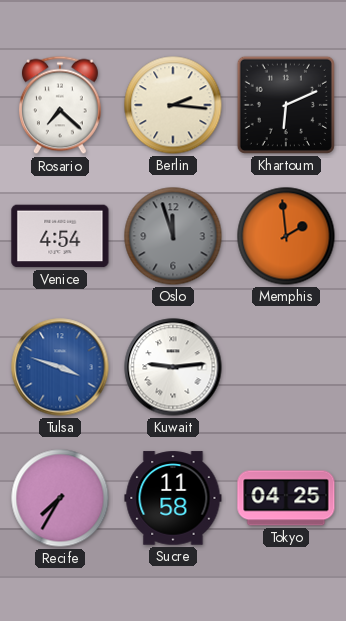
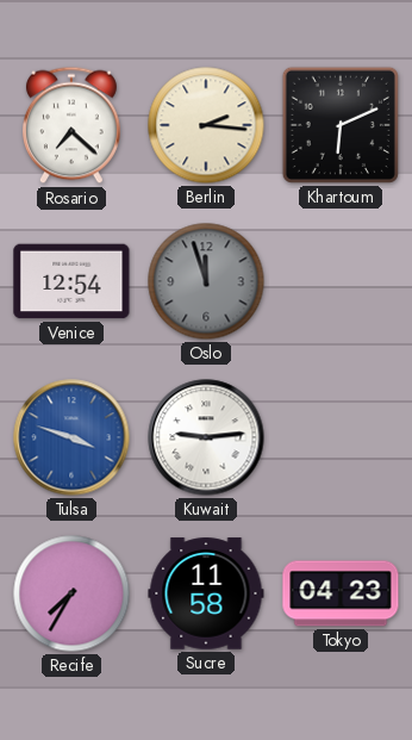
Venice: 4:54 -> 12:54 (71, 281)
Memphis: 1:59 -> none (286, 236)
Tokyo: 04:25 -> 04:23 (341, 593)
